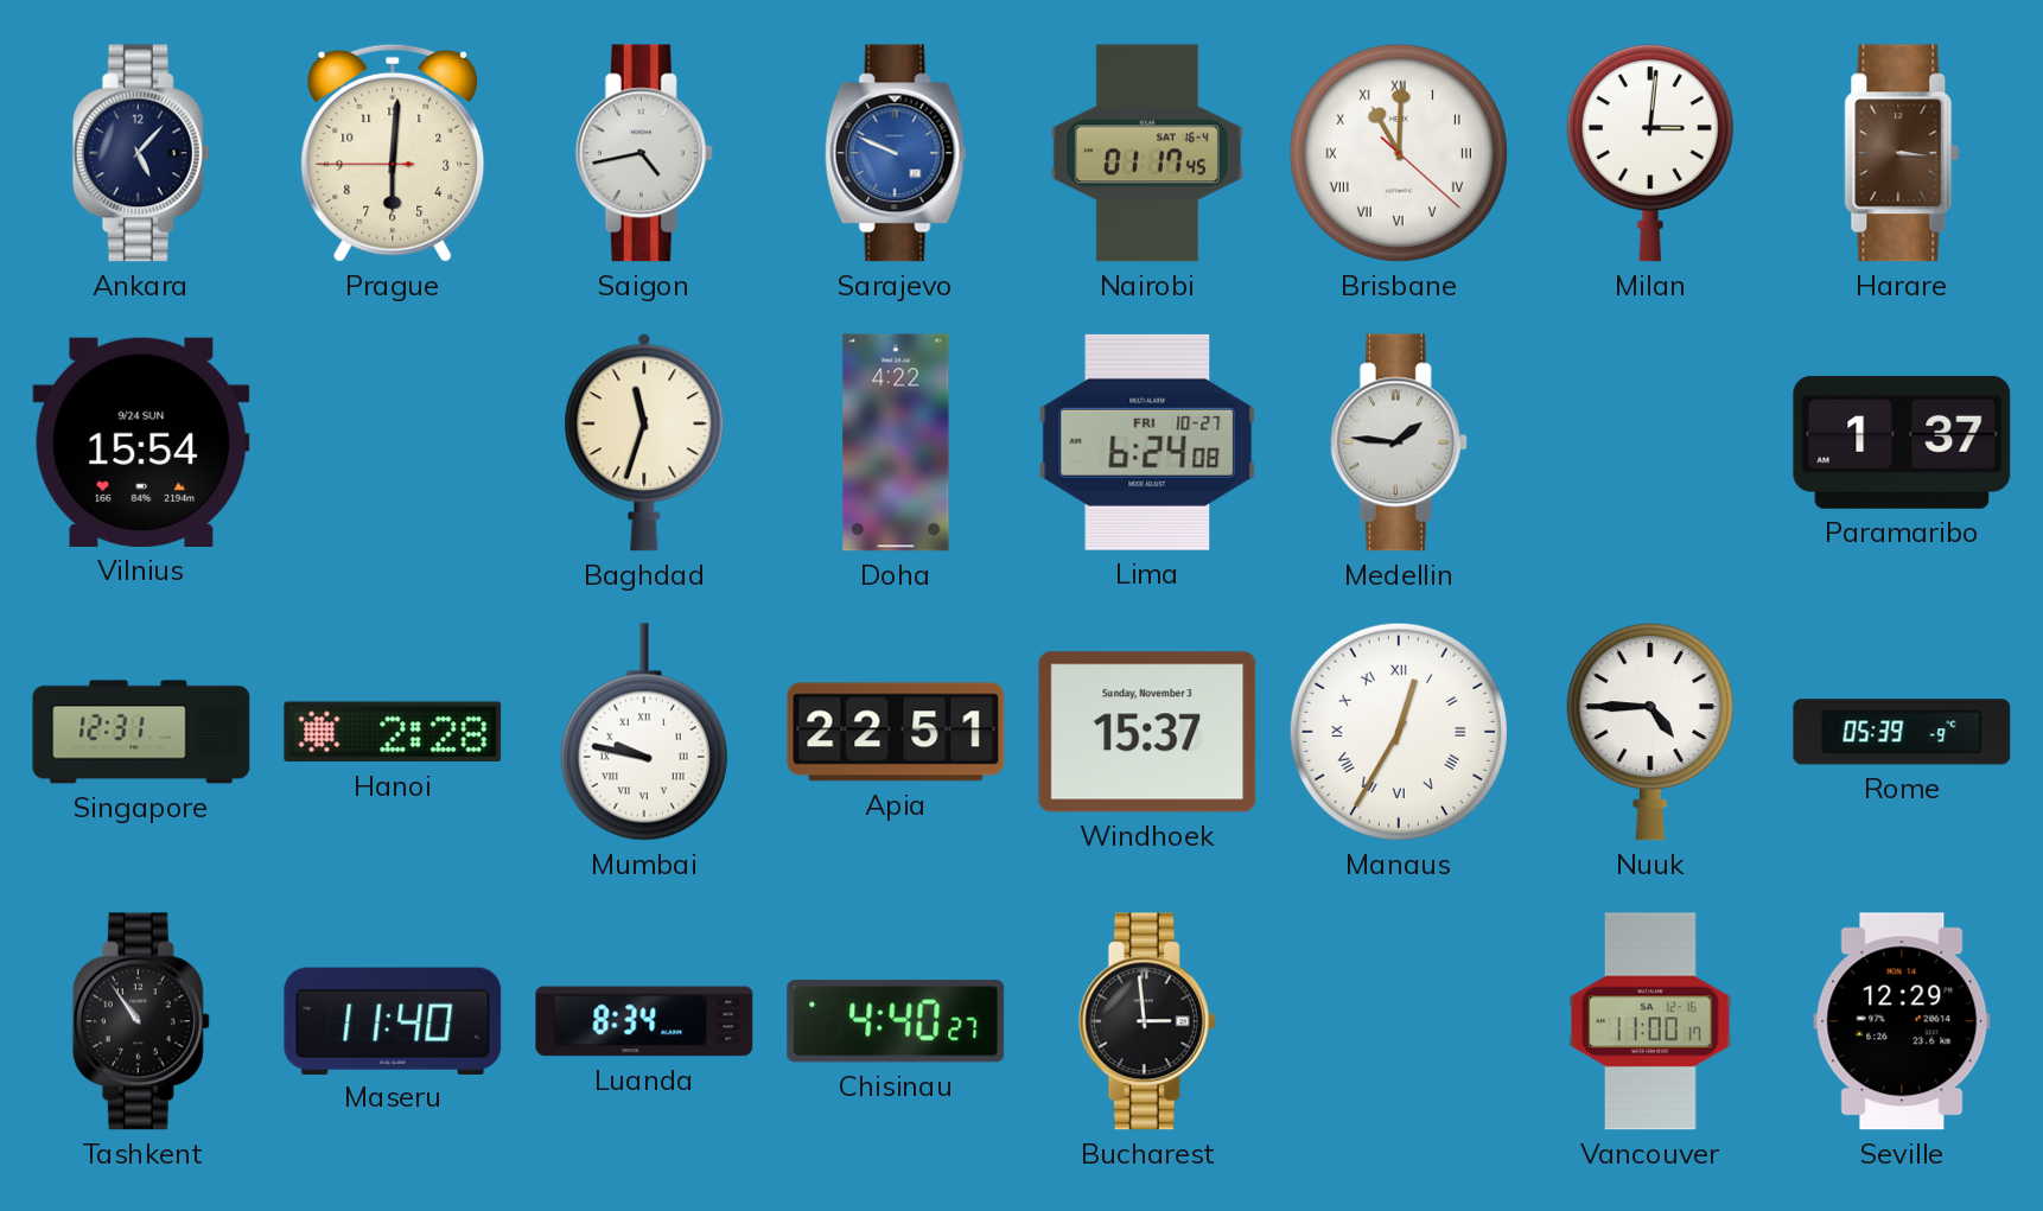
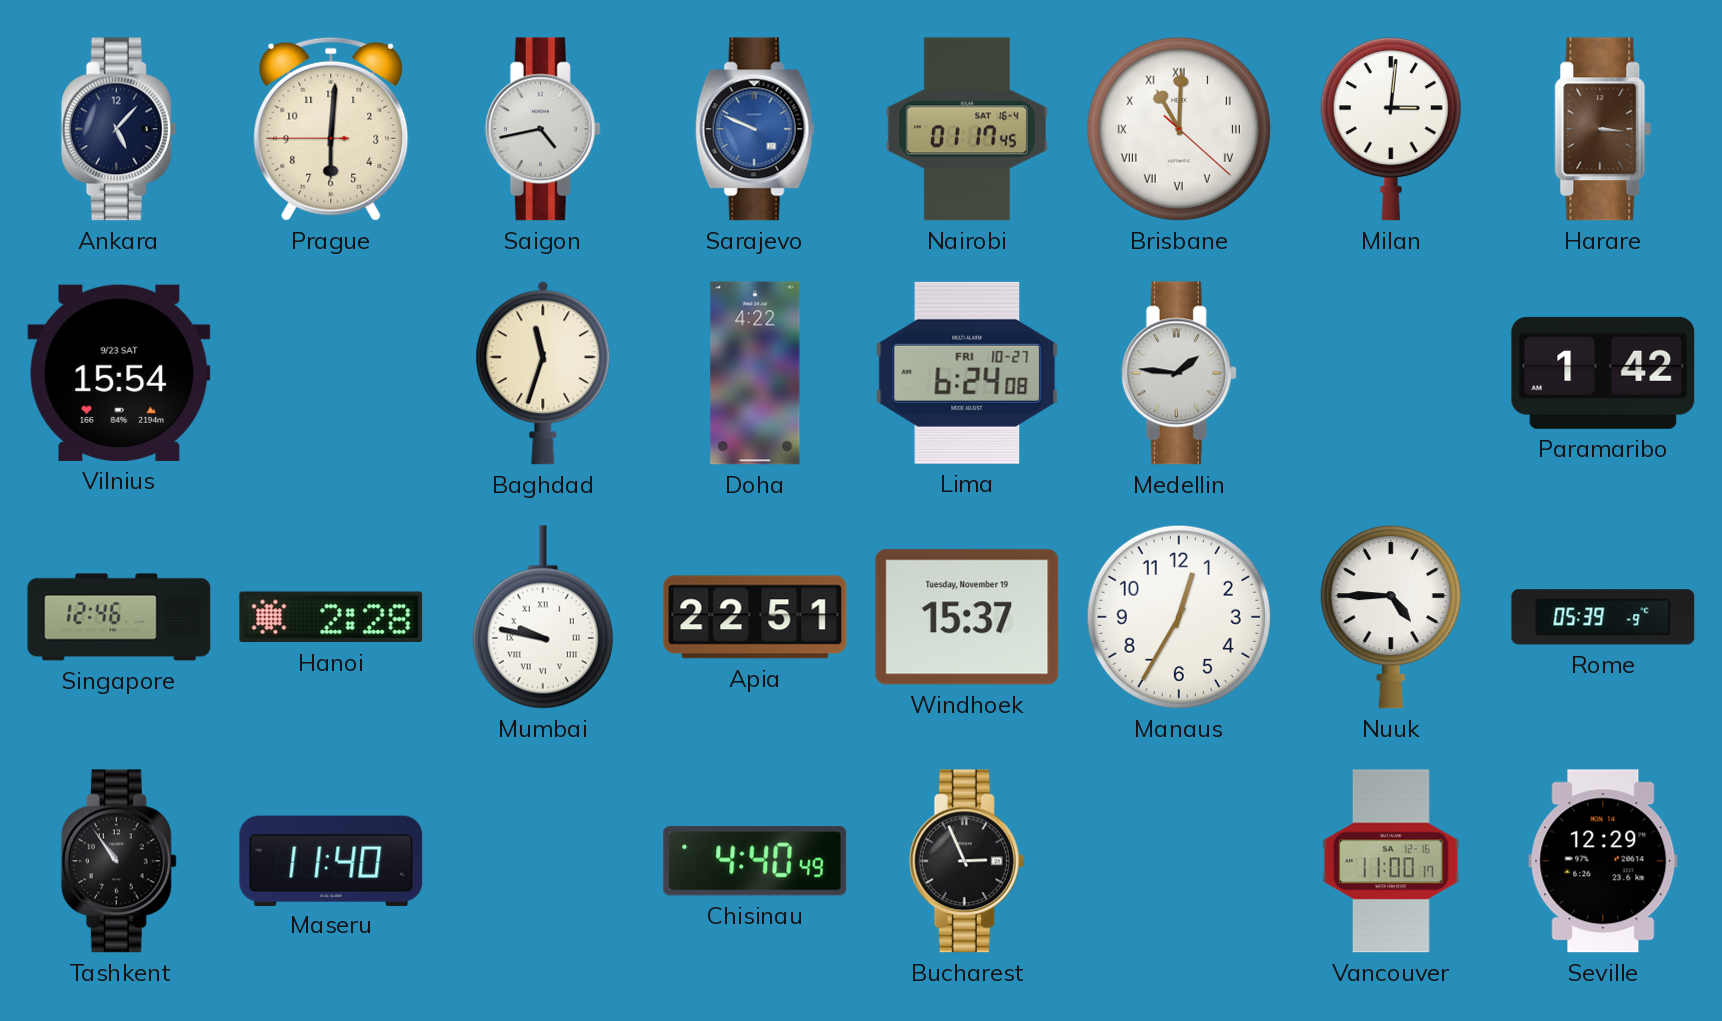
Vilnius date: 9/24 SUN -> 9/23 SAT (119, 373)
Paramaribo: 1:37 -> 1:42 (1603, 373)
Singapore: 12:31 -> 12:46 (119, 617)
Windhoek date: Sunday, November 3 -> Tuesday, November 19 (967, 617)
Manaus numerals: Roman -> Arabic (1179, 617)
Luanda: 8:34 -> none (644, 1021)
Chisinau: 4:40:27 -> 4:40:49 (755, 861)
Bucharest: 2:59 -> 2:56 (967, 861)
